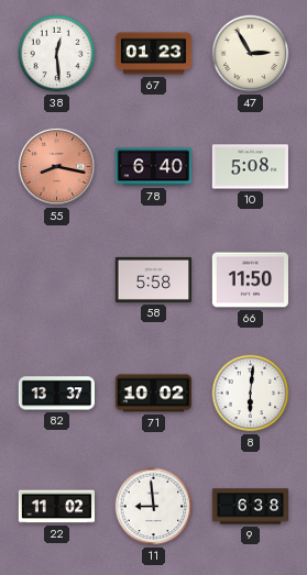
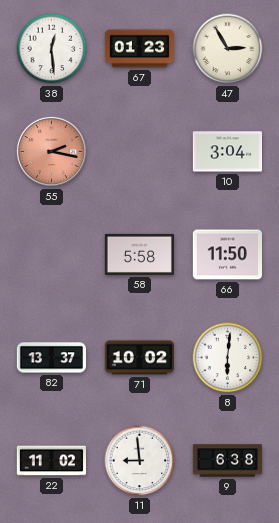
55: 8:17 -> 2:17 (51, 151)
78: 6:40 -> none (153, 167)
10: 5:08 -> 3:04 (227, 152)
